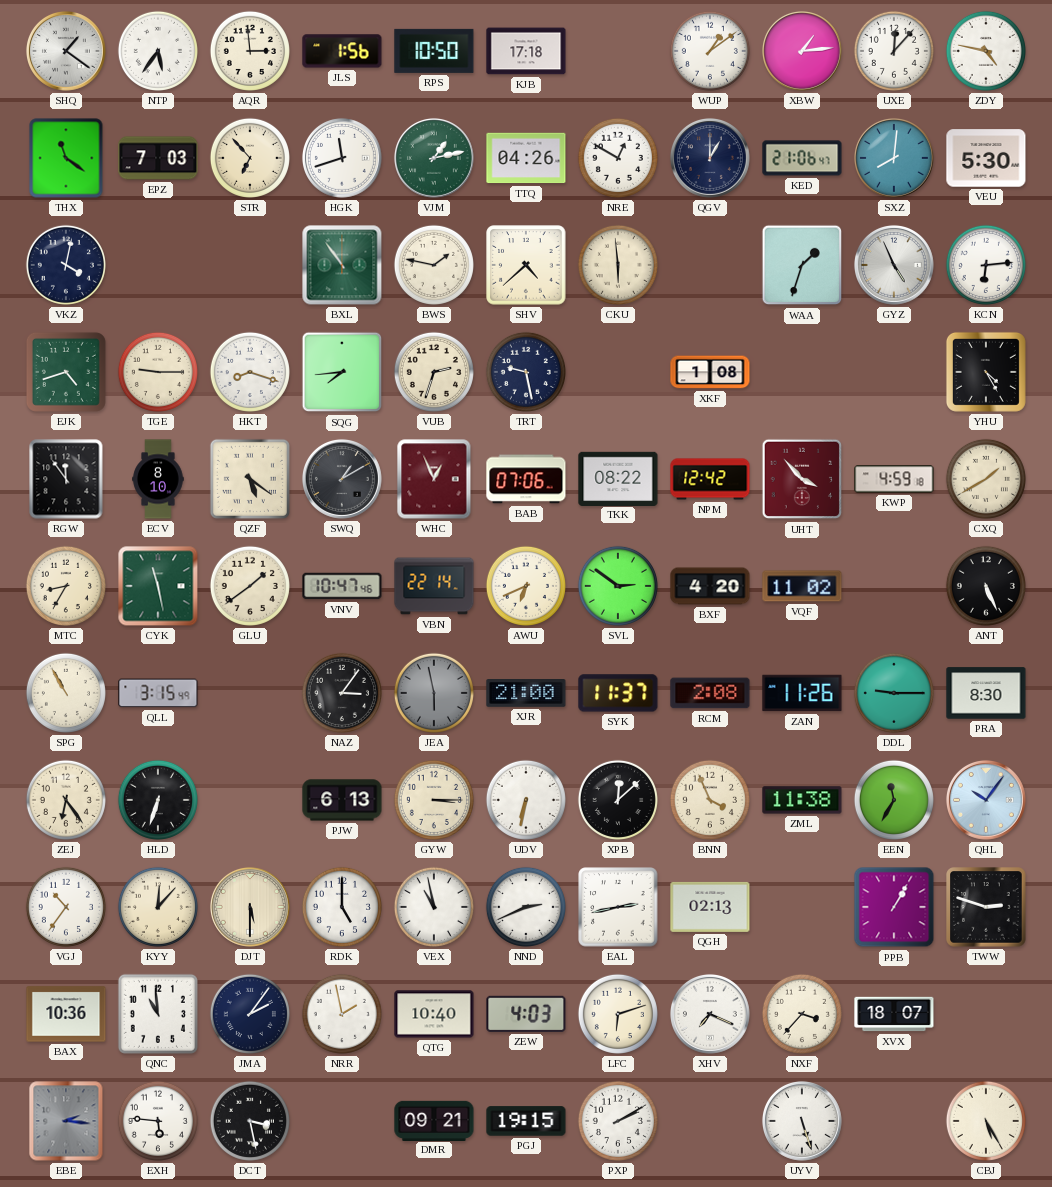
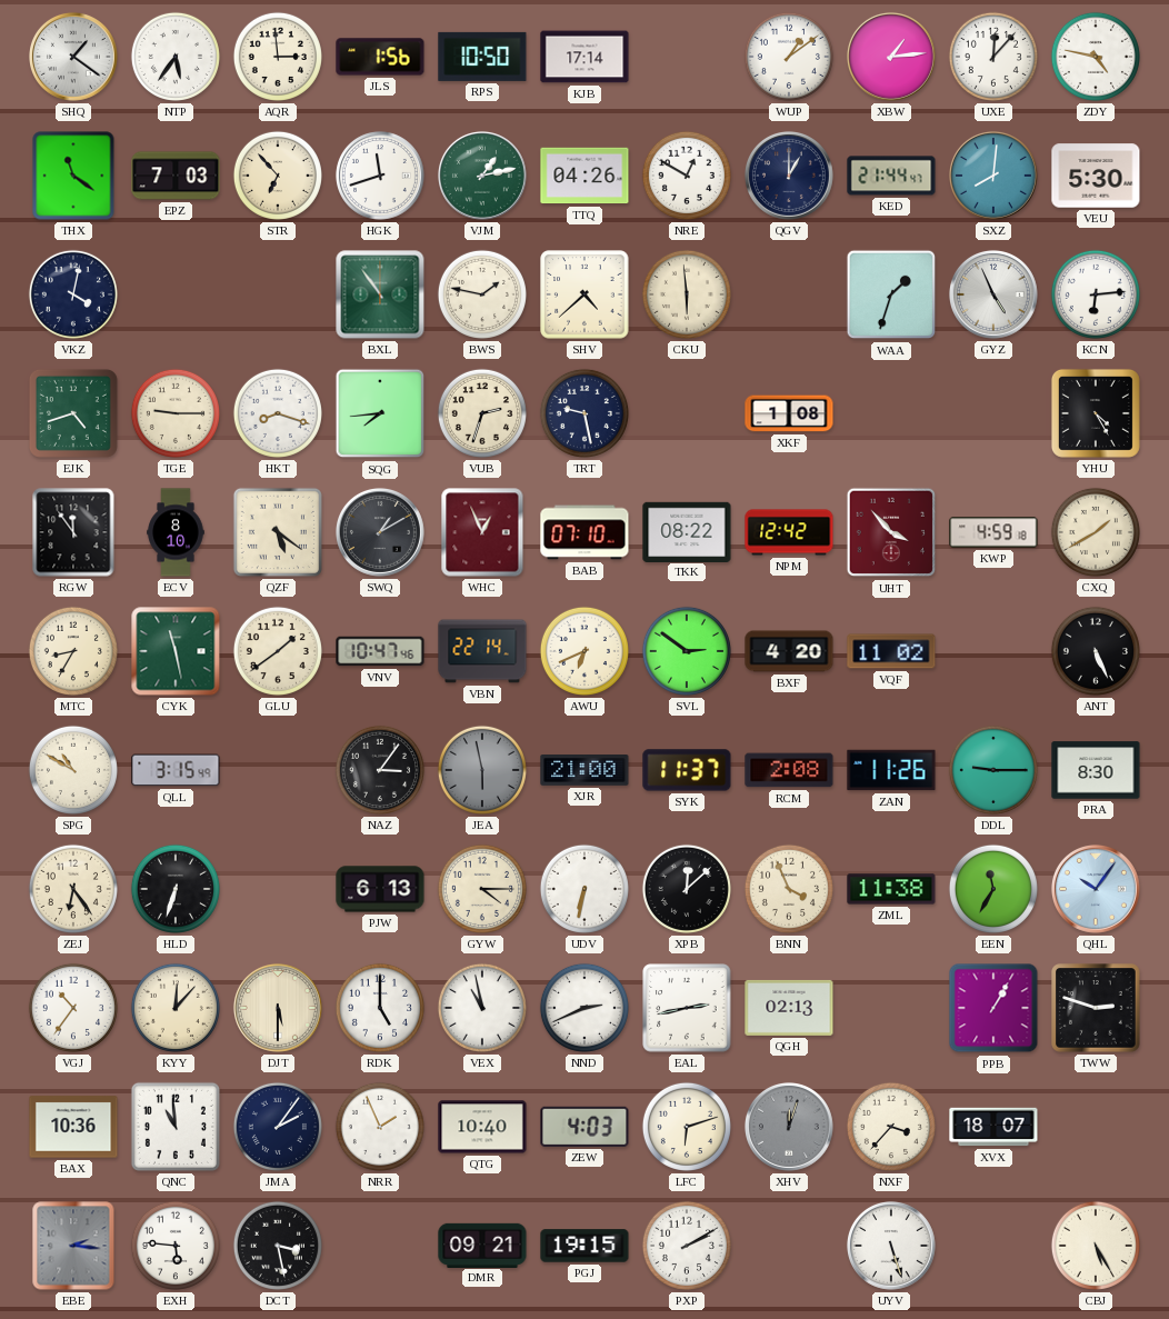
KJB: 17:18 -> 17:14 (584, 57)
KED: 21:06 -> 21:44 (891, 176)
BAB: 07:06 -> 07:10 (584, 532)
SPG: 10:55 -> 10:50 (73, 770)
GYW: 3:15 -> 4:15 (482, 889)
NRR: 1:58 -> 1:56 (380, 1127)
XHV: 7:19 -> 12:03 (789, 1127)
XHV dial: white -> grey (789, 1127)
